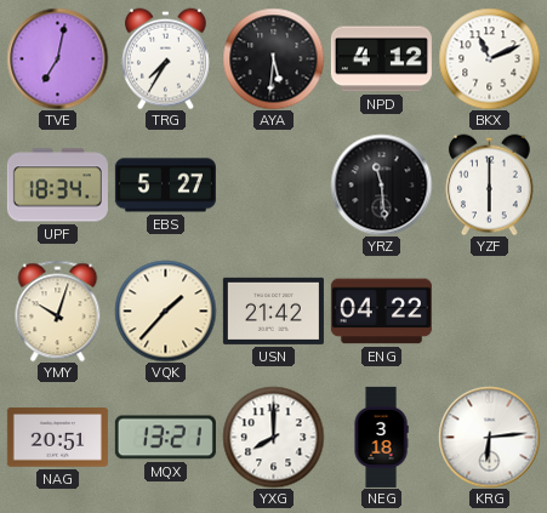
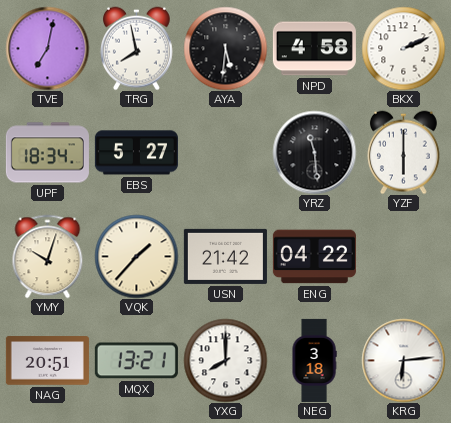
TRG: 7:35 -> 7:58 (136, 48)
NPD: 4:12 -> 4:58 (314, 49)
BKX: 11:11 -> 2:11 (403, 48)
